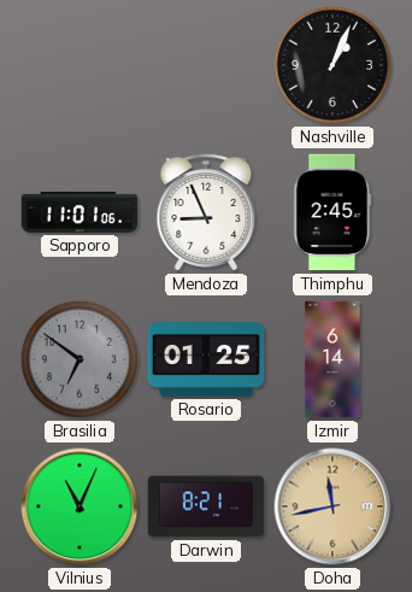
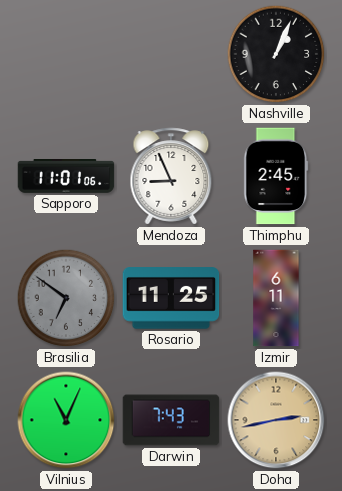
Rosario: 01:25 -> 11:25 (171, 298)
Izmir: 6:14 -> 6:11 (276, 298)
Darwin: 8:21 -> 7:43 (171, 420)
Doha: 11:43 -> 2:43 (276, 420)
